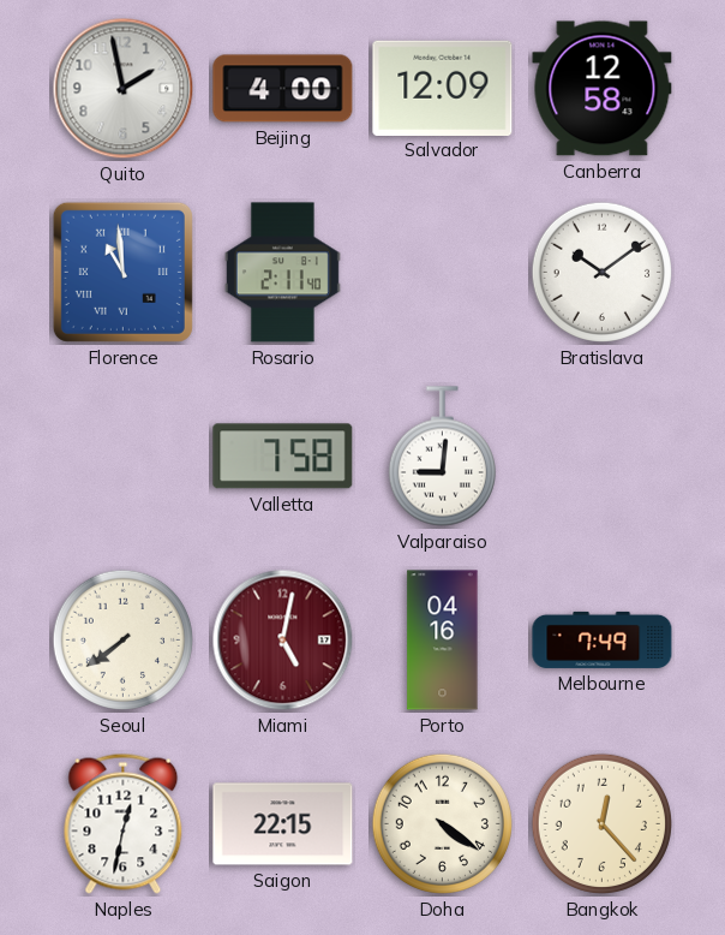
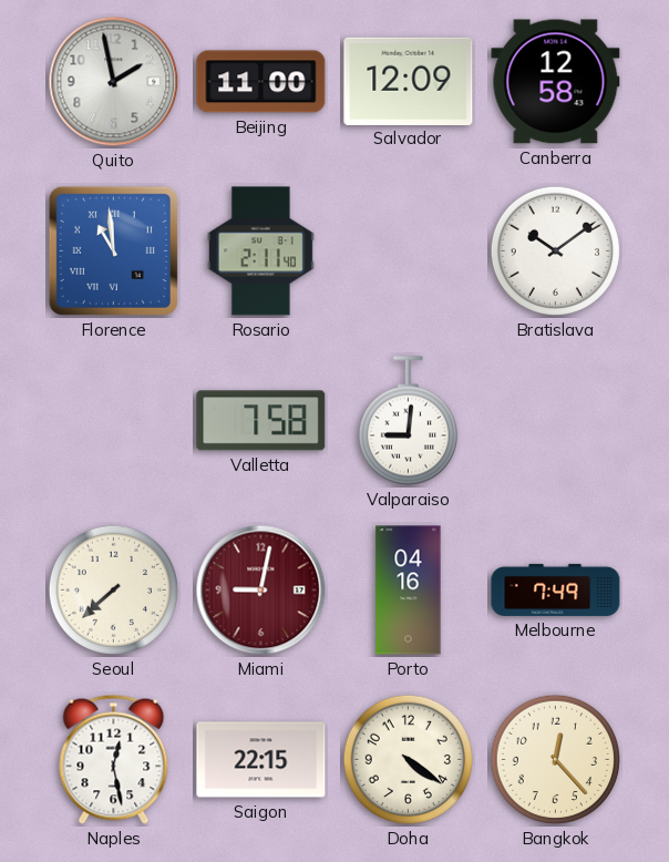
Beijing: 4:00 -> 11:00 (261, 82)
Seoul: 7:39 -> 7:38 (113, 589)
Miami: 5:02 -> 9:02 (261, 591)
Naples: 12:32 -> 12:28 (114, 759)
